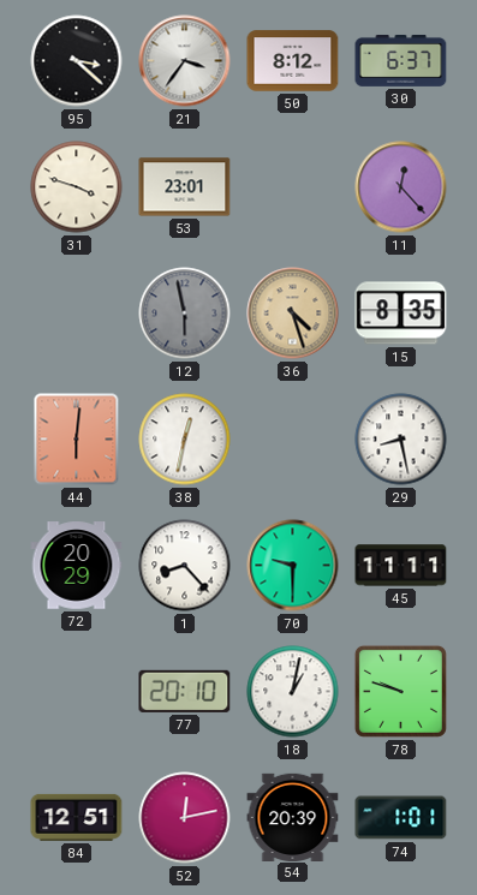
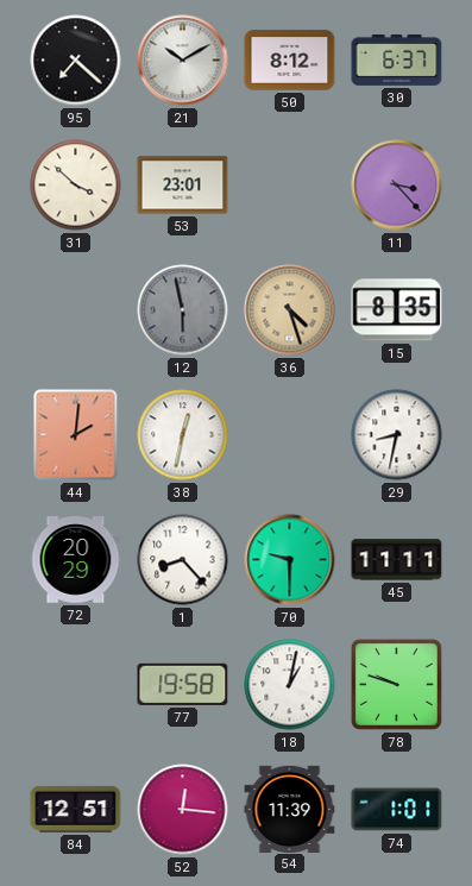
95: 3:22 -> 7:22 (76, 61)
21: 3:36 -> 10:10 (183, 61)
31: 3:48 -> 3:52 (76, 186)
11: 12:23 -> 3:23 (397, 186)
44: 6:01 -> 2:01 (76, 435)
29: 8:28 -> 8:32 (397, 435)
77: 20:10 -> 19:58 (183, 684)
52: 12:13 -> 12:16 (183, 810)
54: 20:39 -> 11:39 (290, 809)
